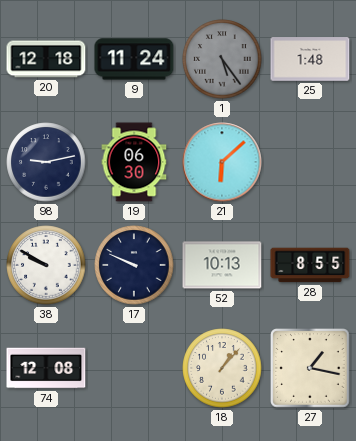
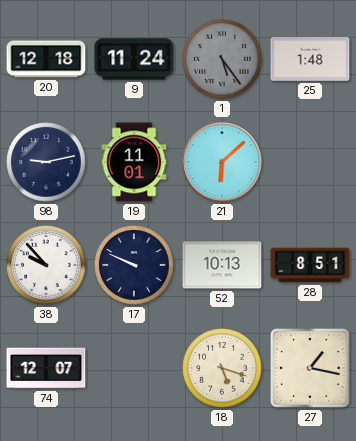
19: 06:30 -> 11:01 (134, 162)
38: 9:50 -> 9:53 (46, 265)
28: 8:55 -> 8:51 (310, 265)
74: 12:08 -> 12:07 (46, 368)
18: 1:07 -> 5:18 (222, 368)
